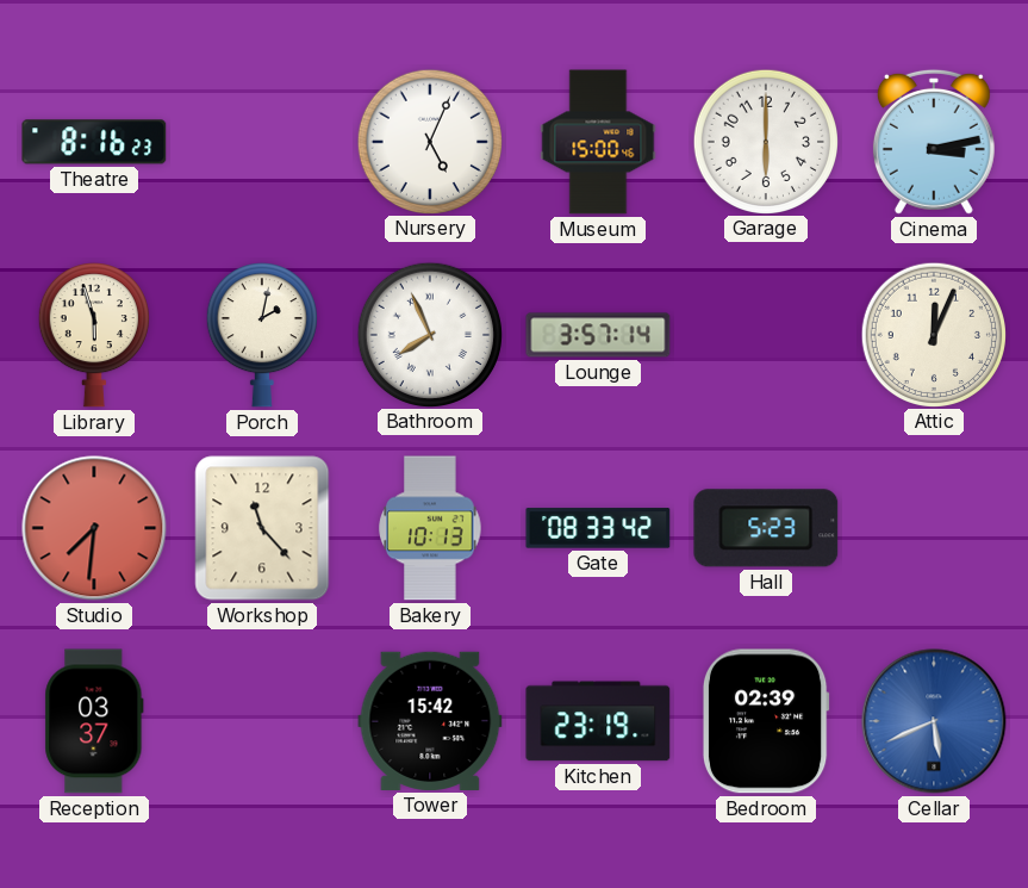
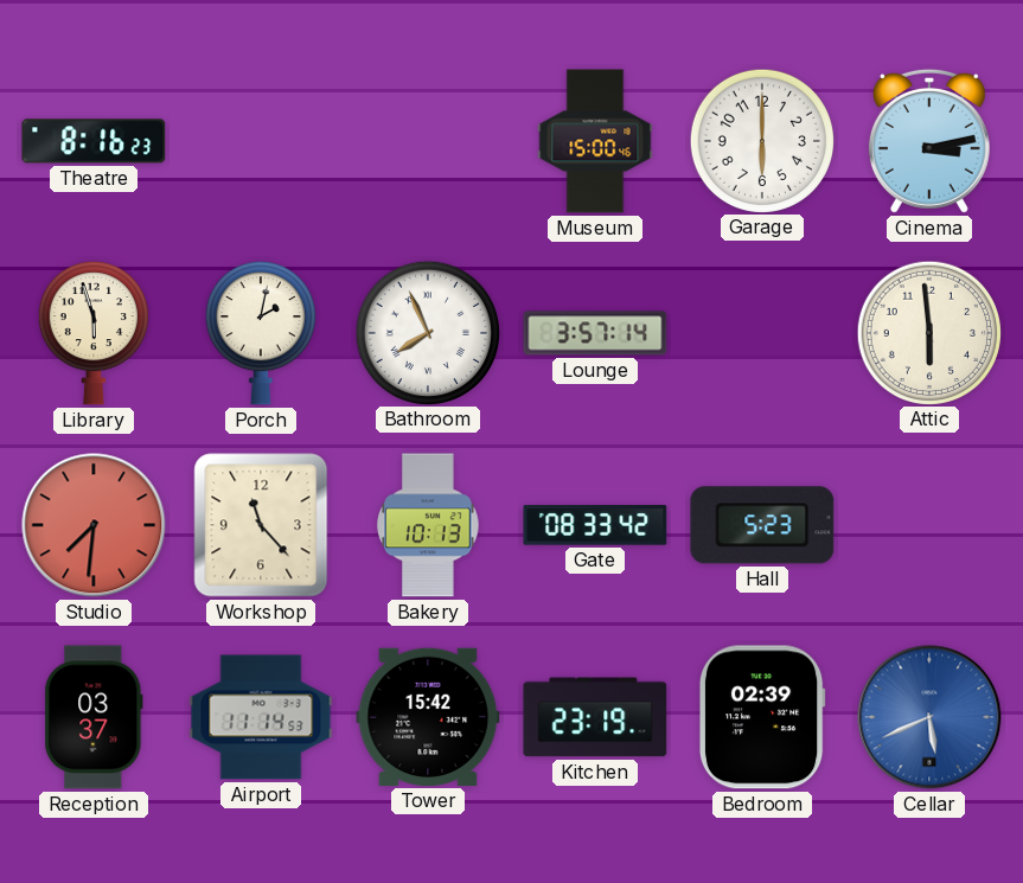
Nursery: 5:04 -> none (429, 141)
Attic: 12:04 -> 5:59 (928, 332)
Airport: none -> 11:14 (261, 717)
